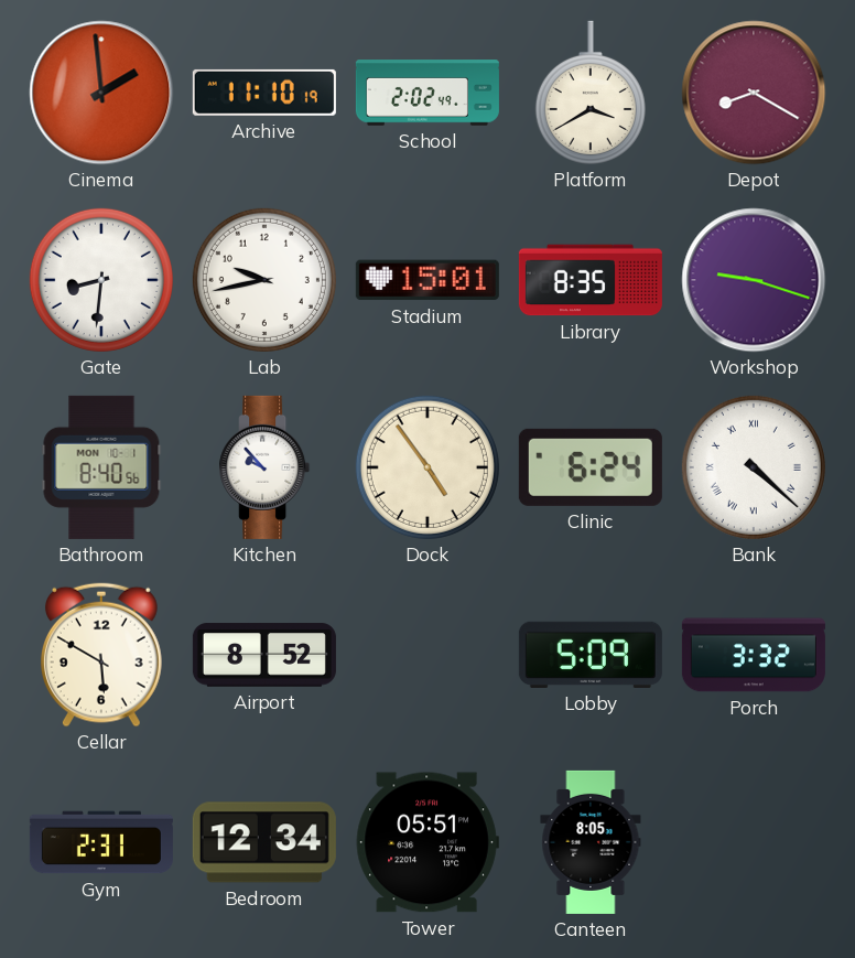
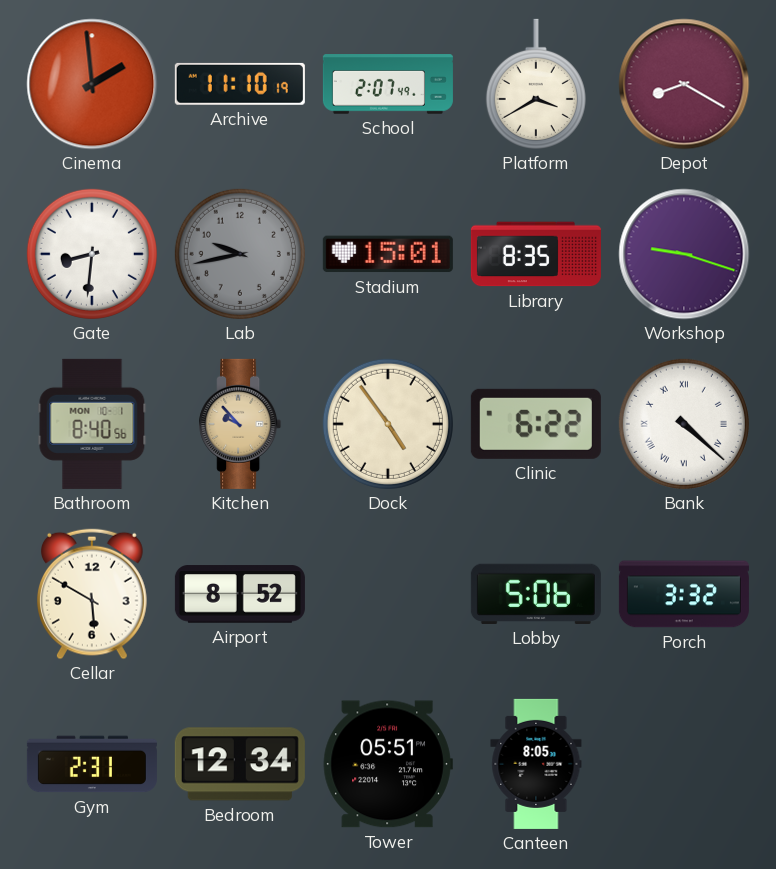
School: 2:02 -> 2:07 (388, 84)
Lab dial: white -> grey (240, 254)
Kitchen dial: white -> champagne (240, 424)
Clinic: 6:24 -> 6:22 (536, 424)
Lobby: 5:09 -> 5:06 (536, 594)
